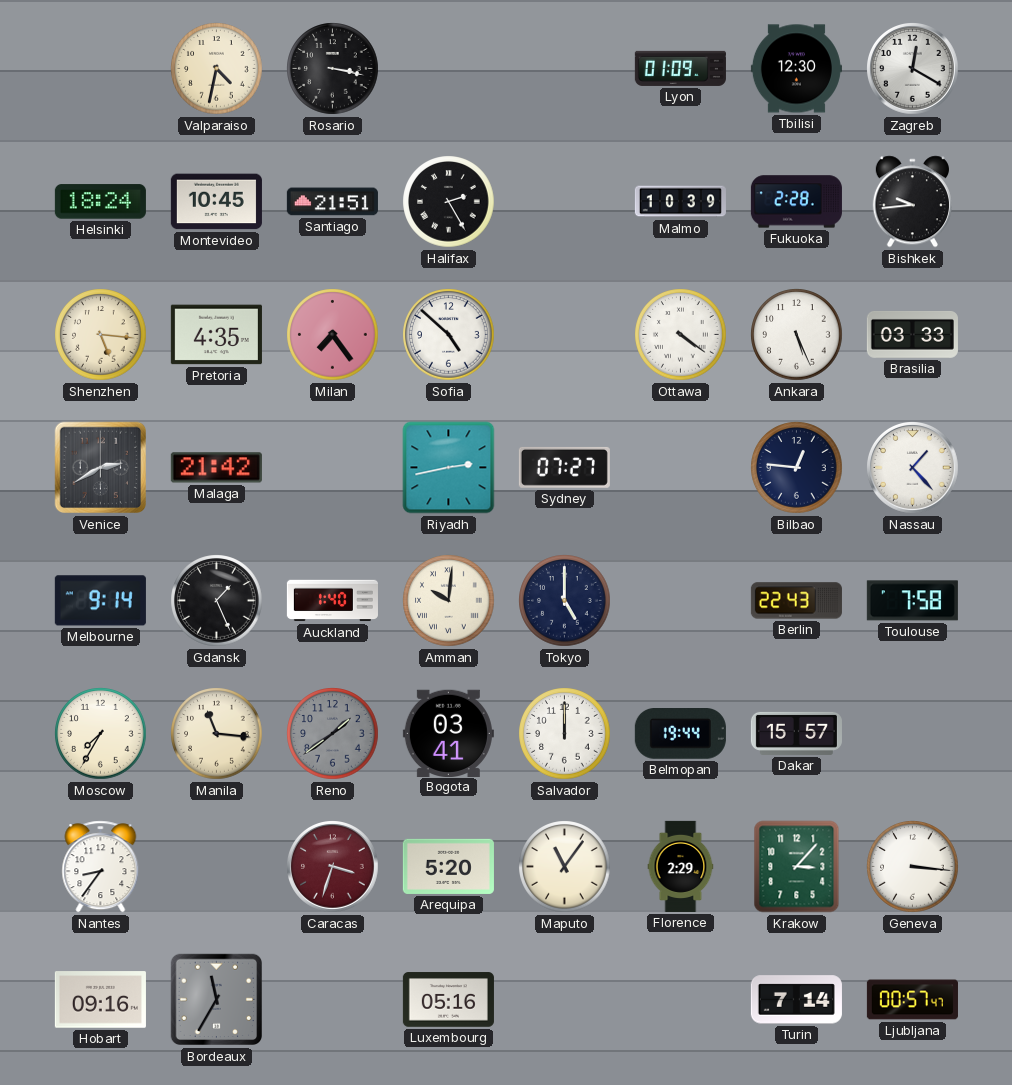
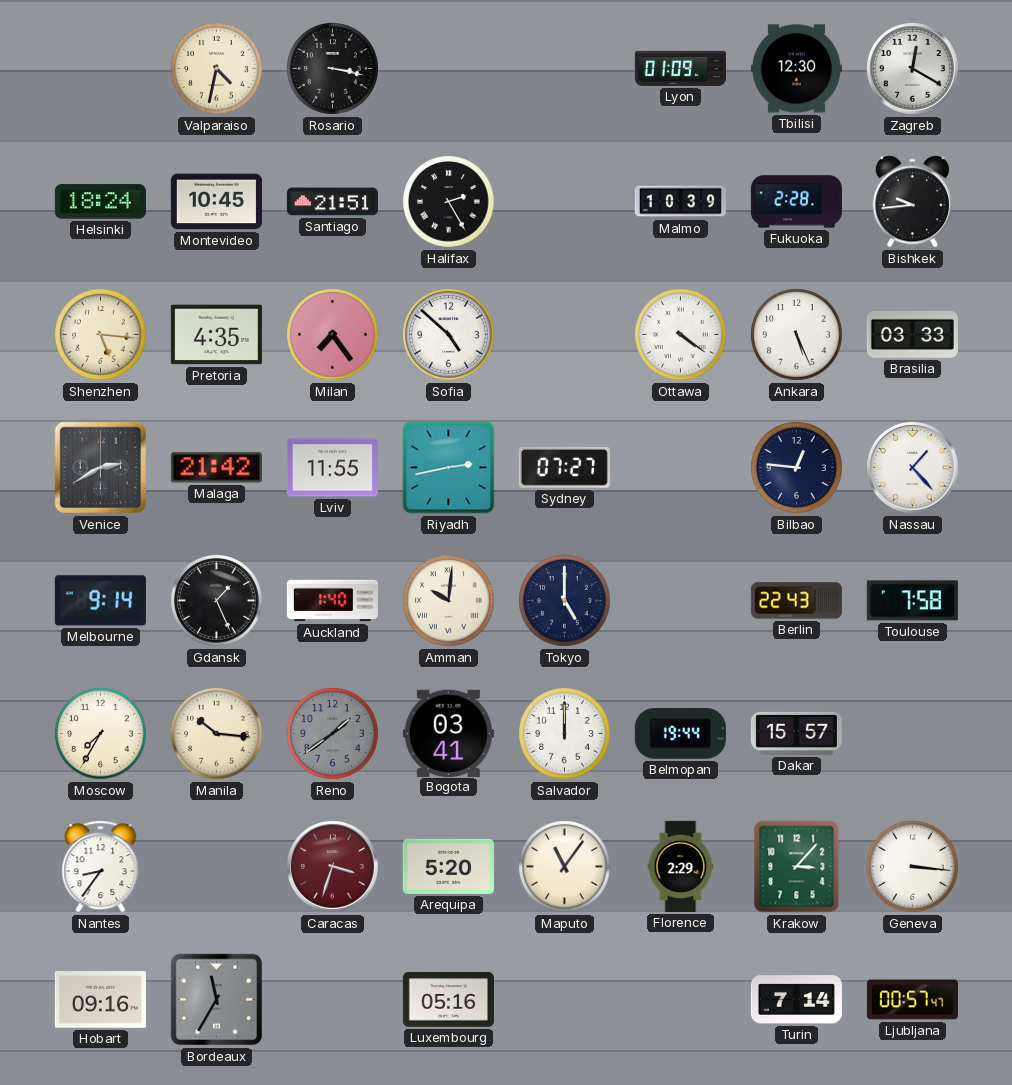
Lviv: none -> 11:55 (332, 468)
Manila: 11:16 -> 10:16 (217, 734)
